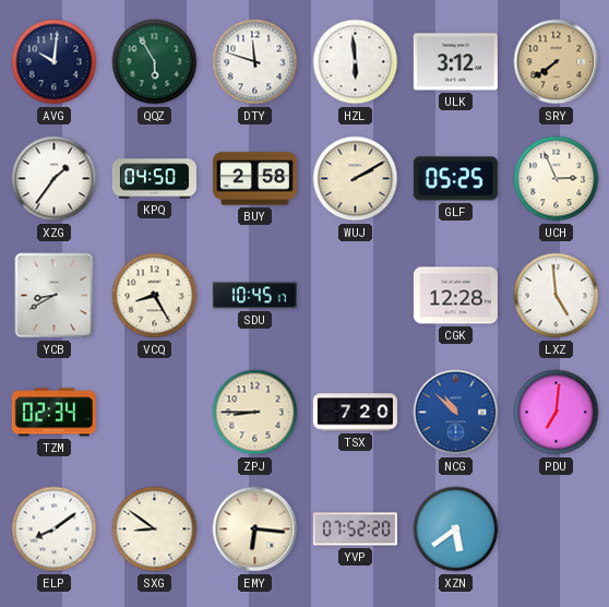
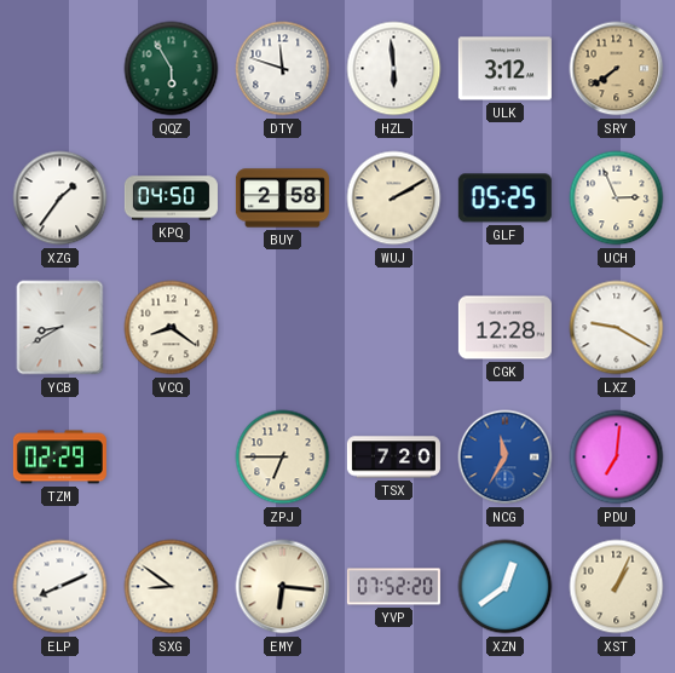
AVG: 10:01 -> none (55, 62)
VCQ: 8:25 -> 8:21 (172, 328)
SDU: 10:45 -> none (254, 296)
LXZ: 4:59 -> 9:20 (617, 328)
TZM: 02:34 -> 02:29 (59, 458)
ZPJ: 8:45 -> 6:45 (283, 458)
NCG: 10:52 -> 11:35 (506, 458)
ELP: 8:09 -> 8:11 (60, 587)
XZN: 5:39 -> 12:39 (506, 587)
XST: none -> 1:04 (617, 587)
